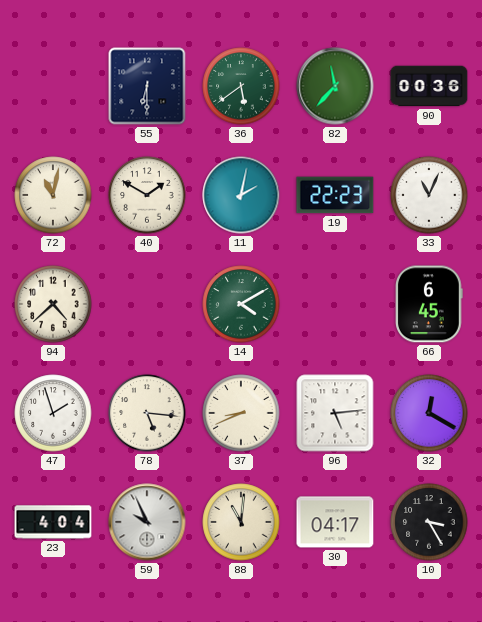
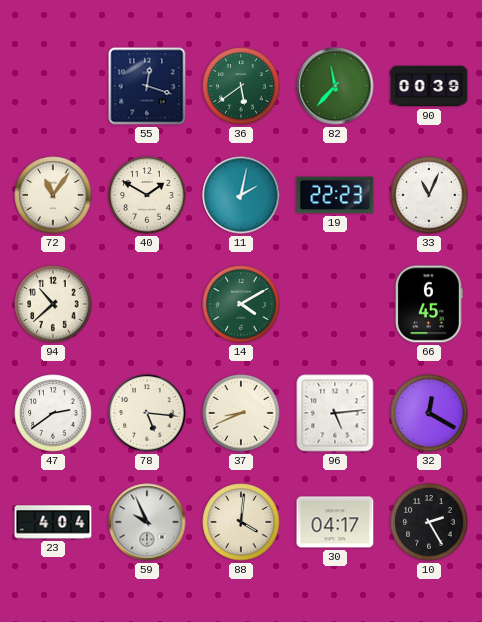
55: 6:30 -> 12:18 (147, 86)
90: 00:36 -> 00:39 (429, 86)
72: 11:02 -> 11:06 (53, 195)
94: 4:38 -> 10:38 (53, 304)
47: 1:57 -> 2:39 (53, 413)
88: 11:01 -> 4:01 (241, 522)
10: 3:25 -> 2:25 (429, 522)
